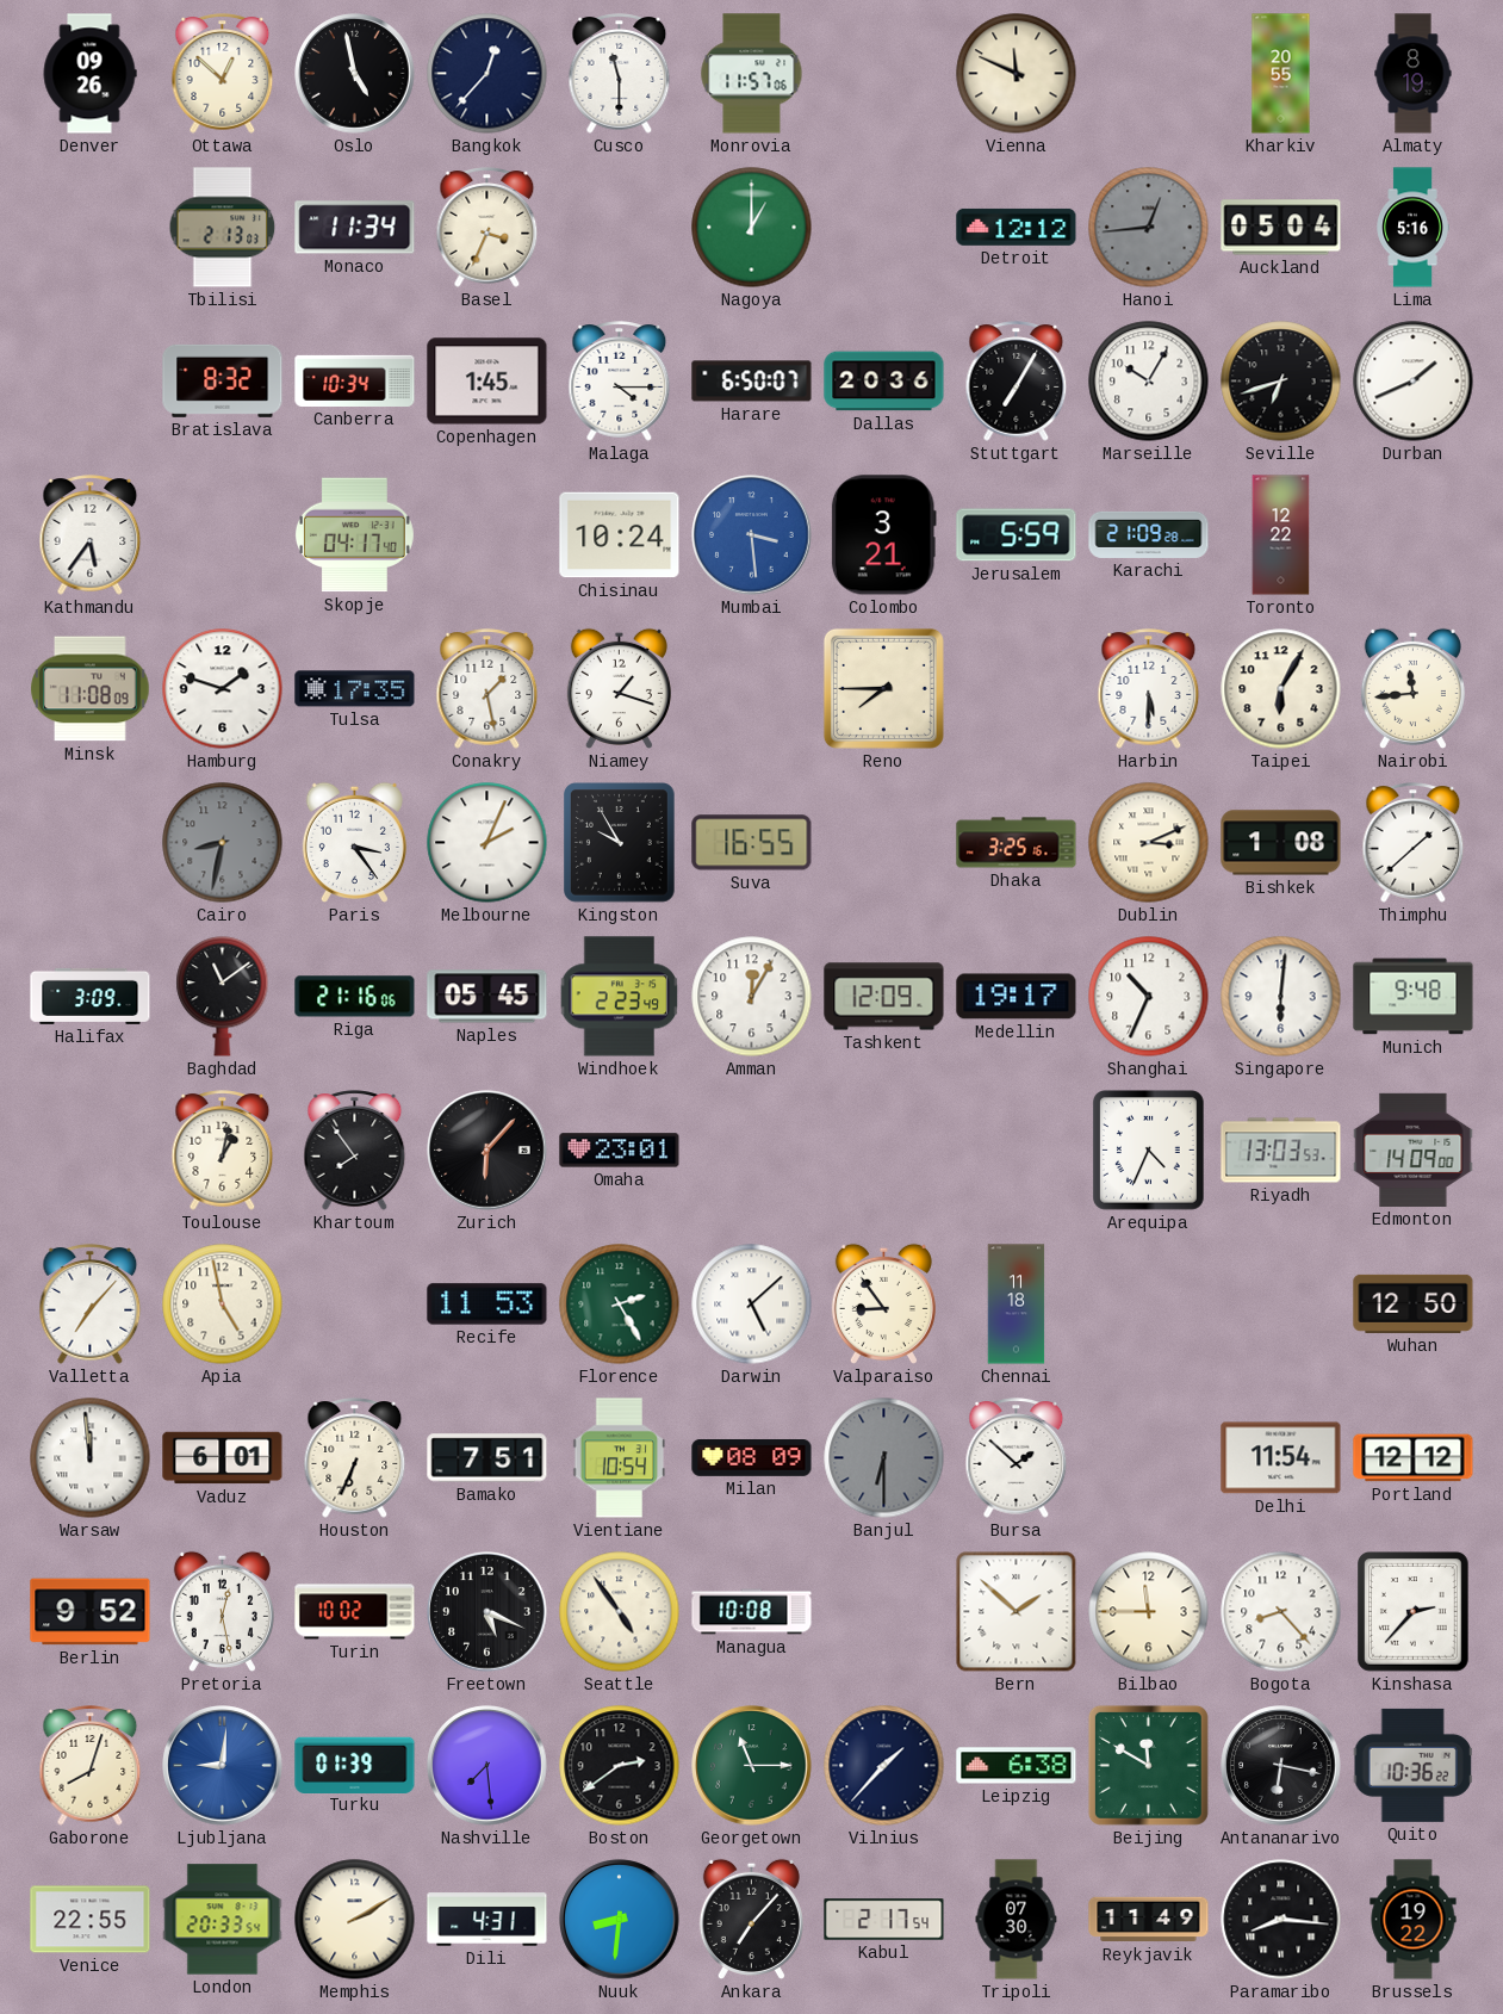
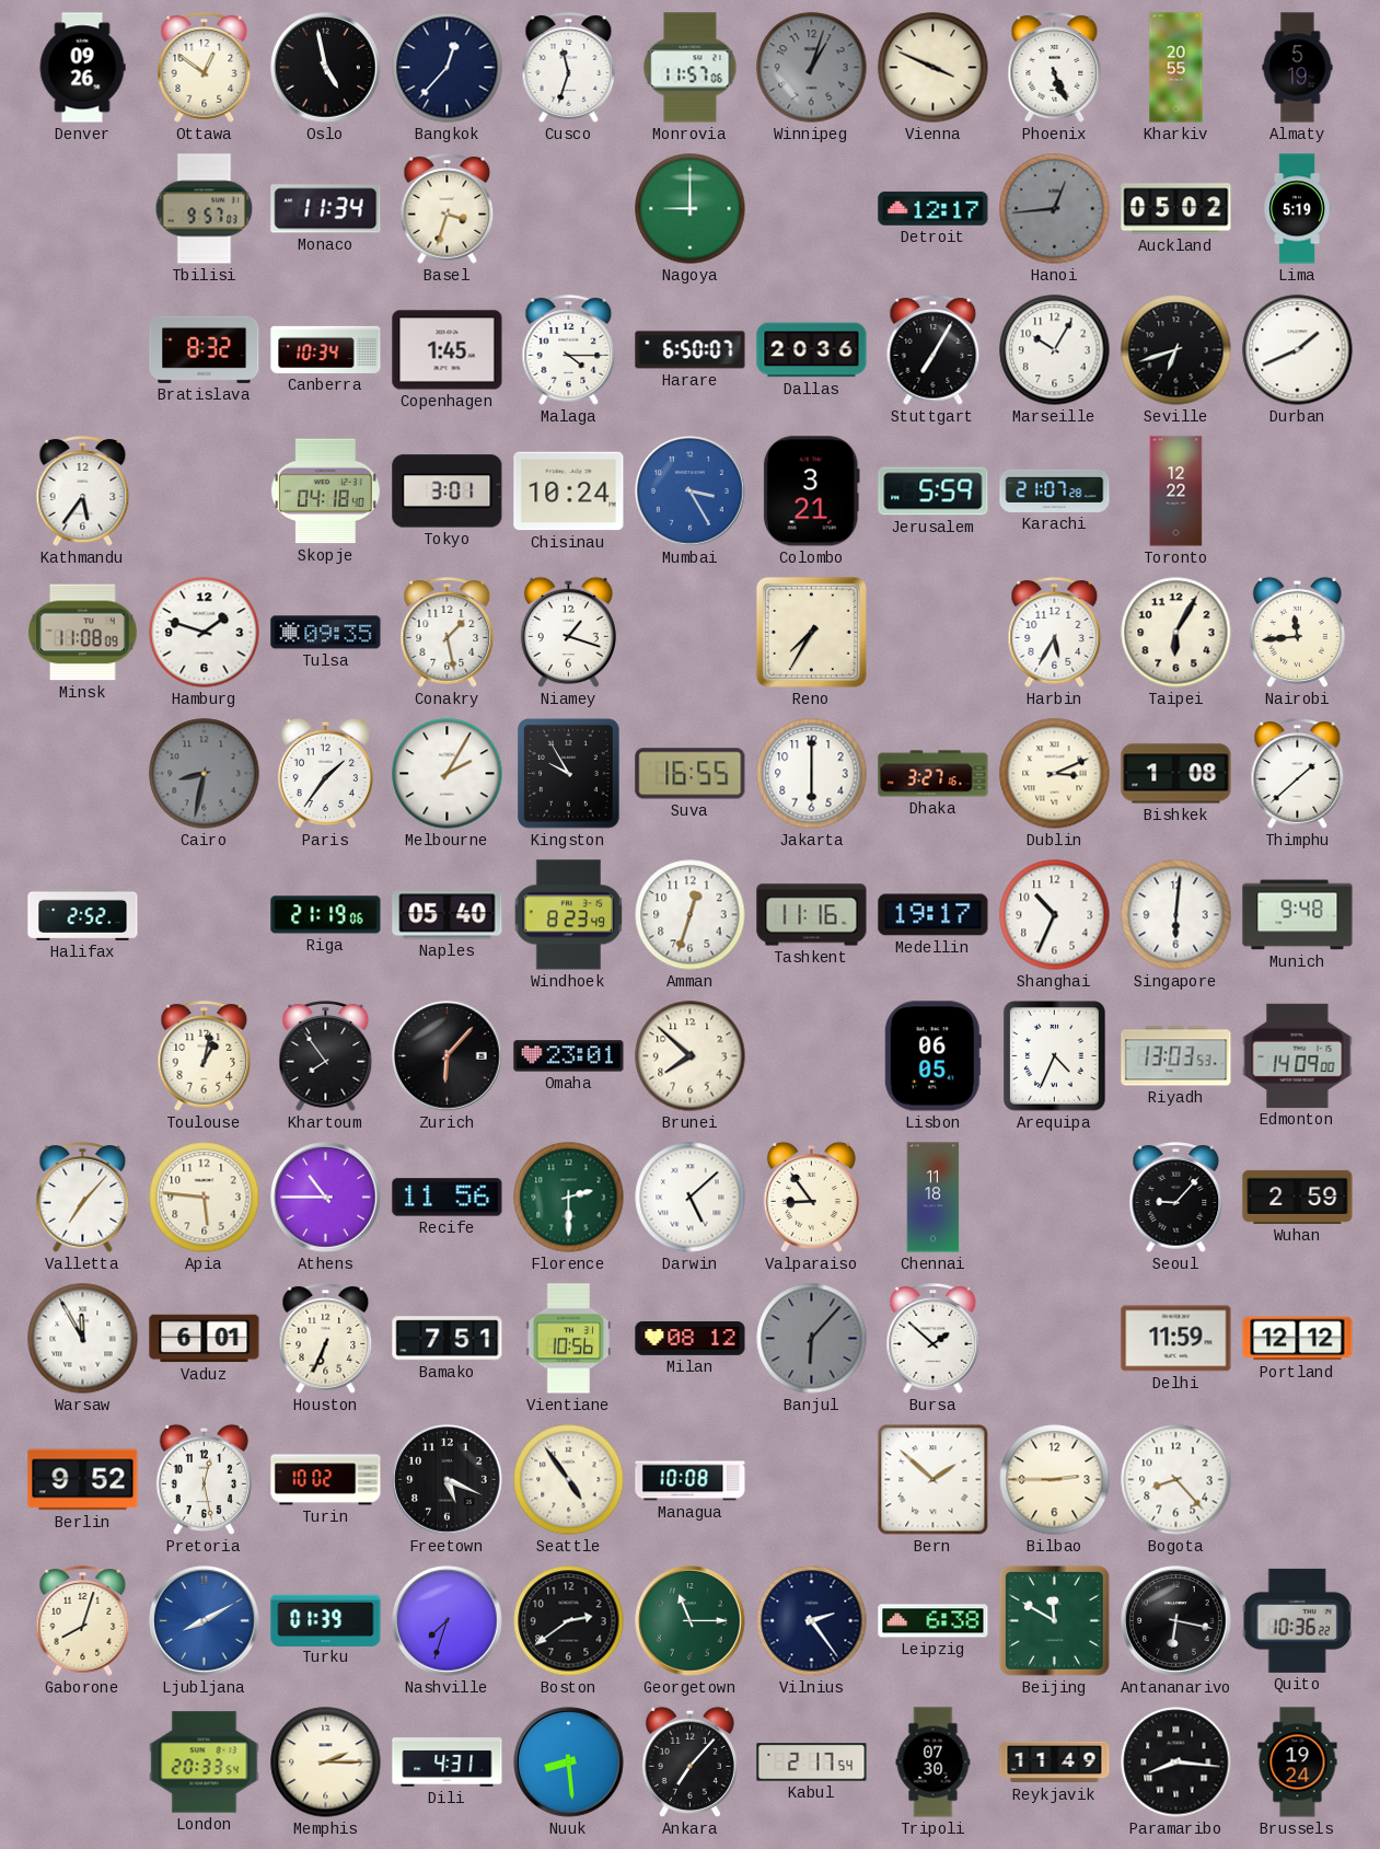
Ottawa: 12:52 -> 12:51 (205, 68)
Cusco: 11:30 -> 11:33 (569, 68)
Winnipeg: none -> 1:03 (812, 68)
Vienna: 11:49 -> 3:49 (933, 68)
Phoenix: none -> 5:26 (1055, 68)
Almaty: 8:19 -> 5:19 (1298, 68)
Tbilisi: 2:13 -> 9:57 (205, 209)
Basel: 3:34 -> 3:33 (448, 209)
Nagoya: 1:00 -> 9:00 (691, 209)
Detroit: 12:12 -> 12:17 (933, 208)
Auckland: 05:04 -> 05:02 (1176, 209)
Lima: 5:16 -> 5:19 (1297, 209)
Skopje: 04:17 -> 04:18 (325, 492)
Tokyo: none -> 3:01 (448, 492)
Mumbai: 3:29 -> 3:25 (691, 492)
Karachi: 21:09 -> 21:07 (1055, 490)
Tulsa: 17:35 -> 09:35 (326, 633)
Reno: 7:45 -> 7:35 (811, 632)
Harbin: 5:30 -> 5:35 (1055, 633)
Paris: 3:24 -> 1:36 (325, 773)
Melbourne: 2:04 -> 2:05 (448, 774)
Jakarta: none -> 6:00 (812, 774)
Dhaka: 3:25 -> 3:27 (933, 774)
Halifax: 3:09 -> 2:52 (83, 914)
Baghdad: 11:09 -> none (223, 997)
Riga: 21:16 -> 21:19 (326, 915)
Naples: 05:45 -> 05:40 (448, 915)
Windhoek: 2:23 -> 8:23 (569, 915)
Amman: 12:05 -> 12:33 (691, 915)
Tashkent: 12:09 -> 11:16 (812, 915)
Brunei: none -> 7:52 (691, 1056)
Lisbon: none -> 06:05 (932, 1056)
Apia: 4:58 -> 5:46 (205, 1198)
Athens: none -> 10:45 (326, 1198)
Recife: 11:53 -> 11:56 (448, 1198)
Florence: 2:25 -> 2:30 (569, 1198)
Seoul: none -> 9:07 (1176, 1198)
Wuhan: 12:50 -> 2:59 (1298, 1197)
Warsaw: 11:59 -> 11:55 (83, 1339)
Vientiane: 10:54 -> 10:56 (569, 1339)
Milan: 08:09 -> 08:12 (691, 1339)
Banjul: 6:30 -> 6:07 (812, 1339)
Delhi: 11:54 -> 11:59 (1176, 1339)
Bilbao: 11:45 -> 2:45 (1055, 1480)
Kinshasa: 2:37 -> none (1414, 1612)
Ljubljana: 9:01 -> 8:10 (205, 1621)
Nashville: 7:29 -> 7:33 (448, 1621)
Vilnius: 1:37 -> 2:24 (812, 1621)
Venice: 22:55 -> none (91, 1920)
Memphis: 2:10 -> 2:15 (326, 1763)
Nuuk: 8:31 -> 8:29 (569, 1763)
Brussels: 19:22 -> 19:24 (1298, 1763)
